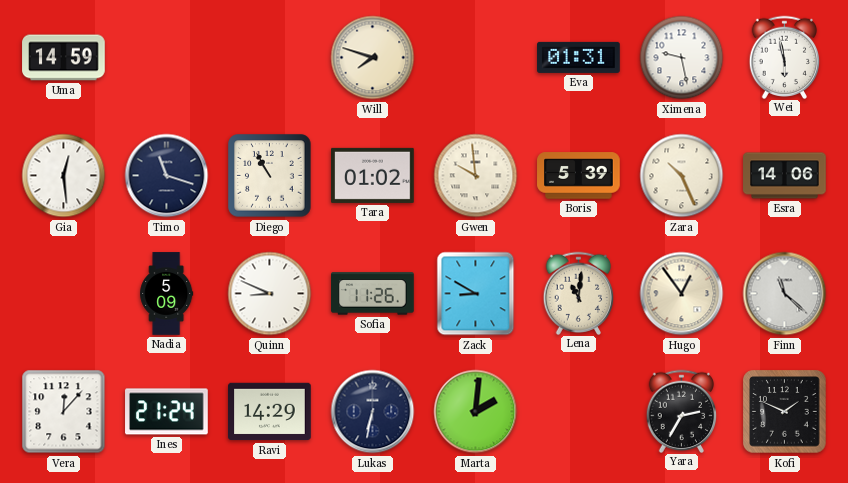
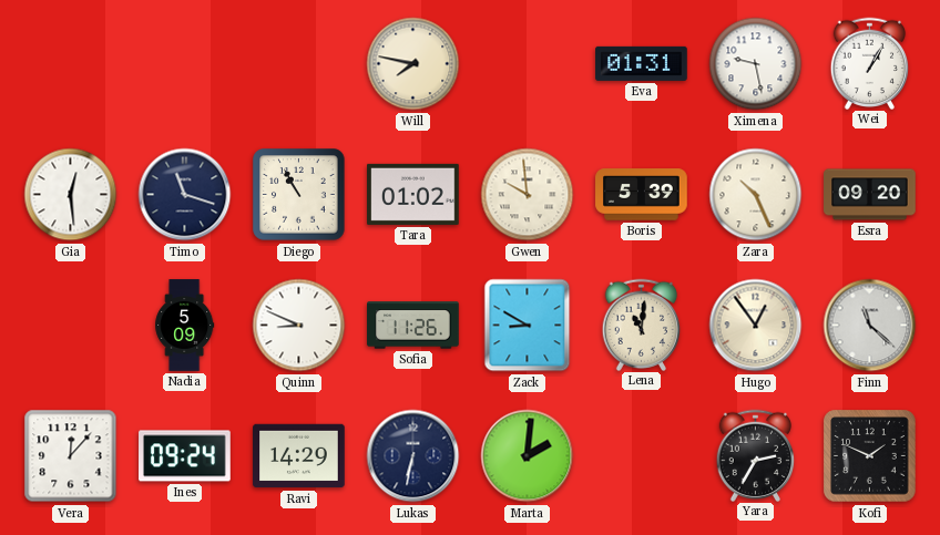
Uma: 14:59 -> none (64, 58)
Will: 7:48 -> 7:47 (413, 64)
Wei: 5:58 -> 1:05 (870, 63)
Esra: 14:06 -> 09:20 (870, 195)
Ines: 21:24 -> 09:24 (185, 456)
